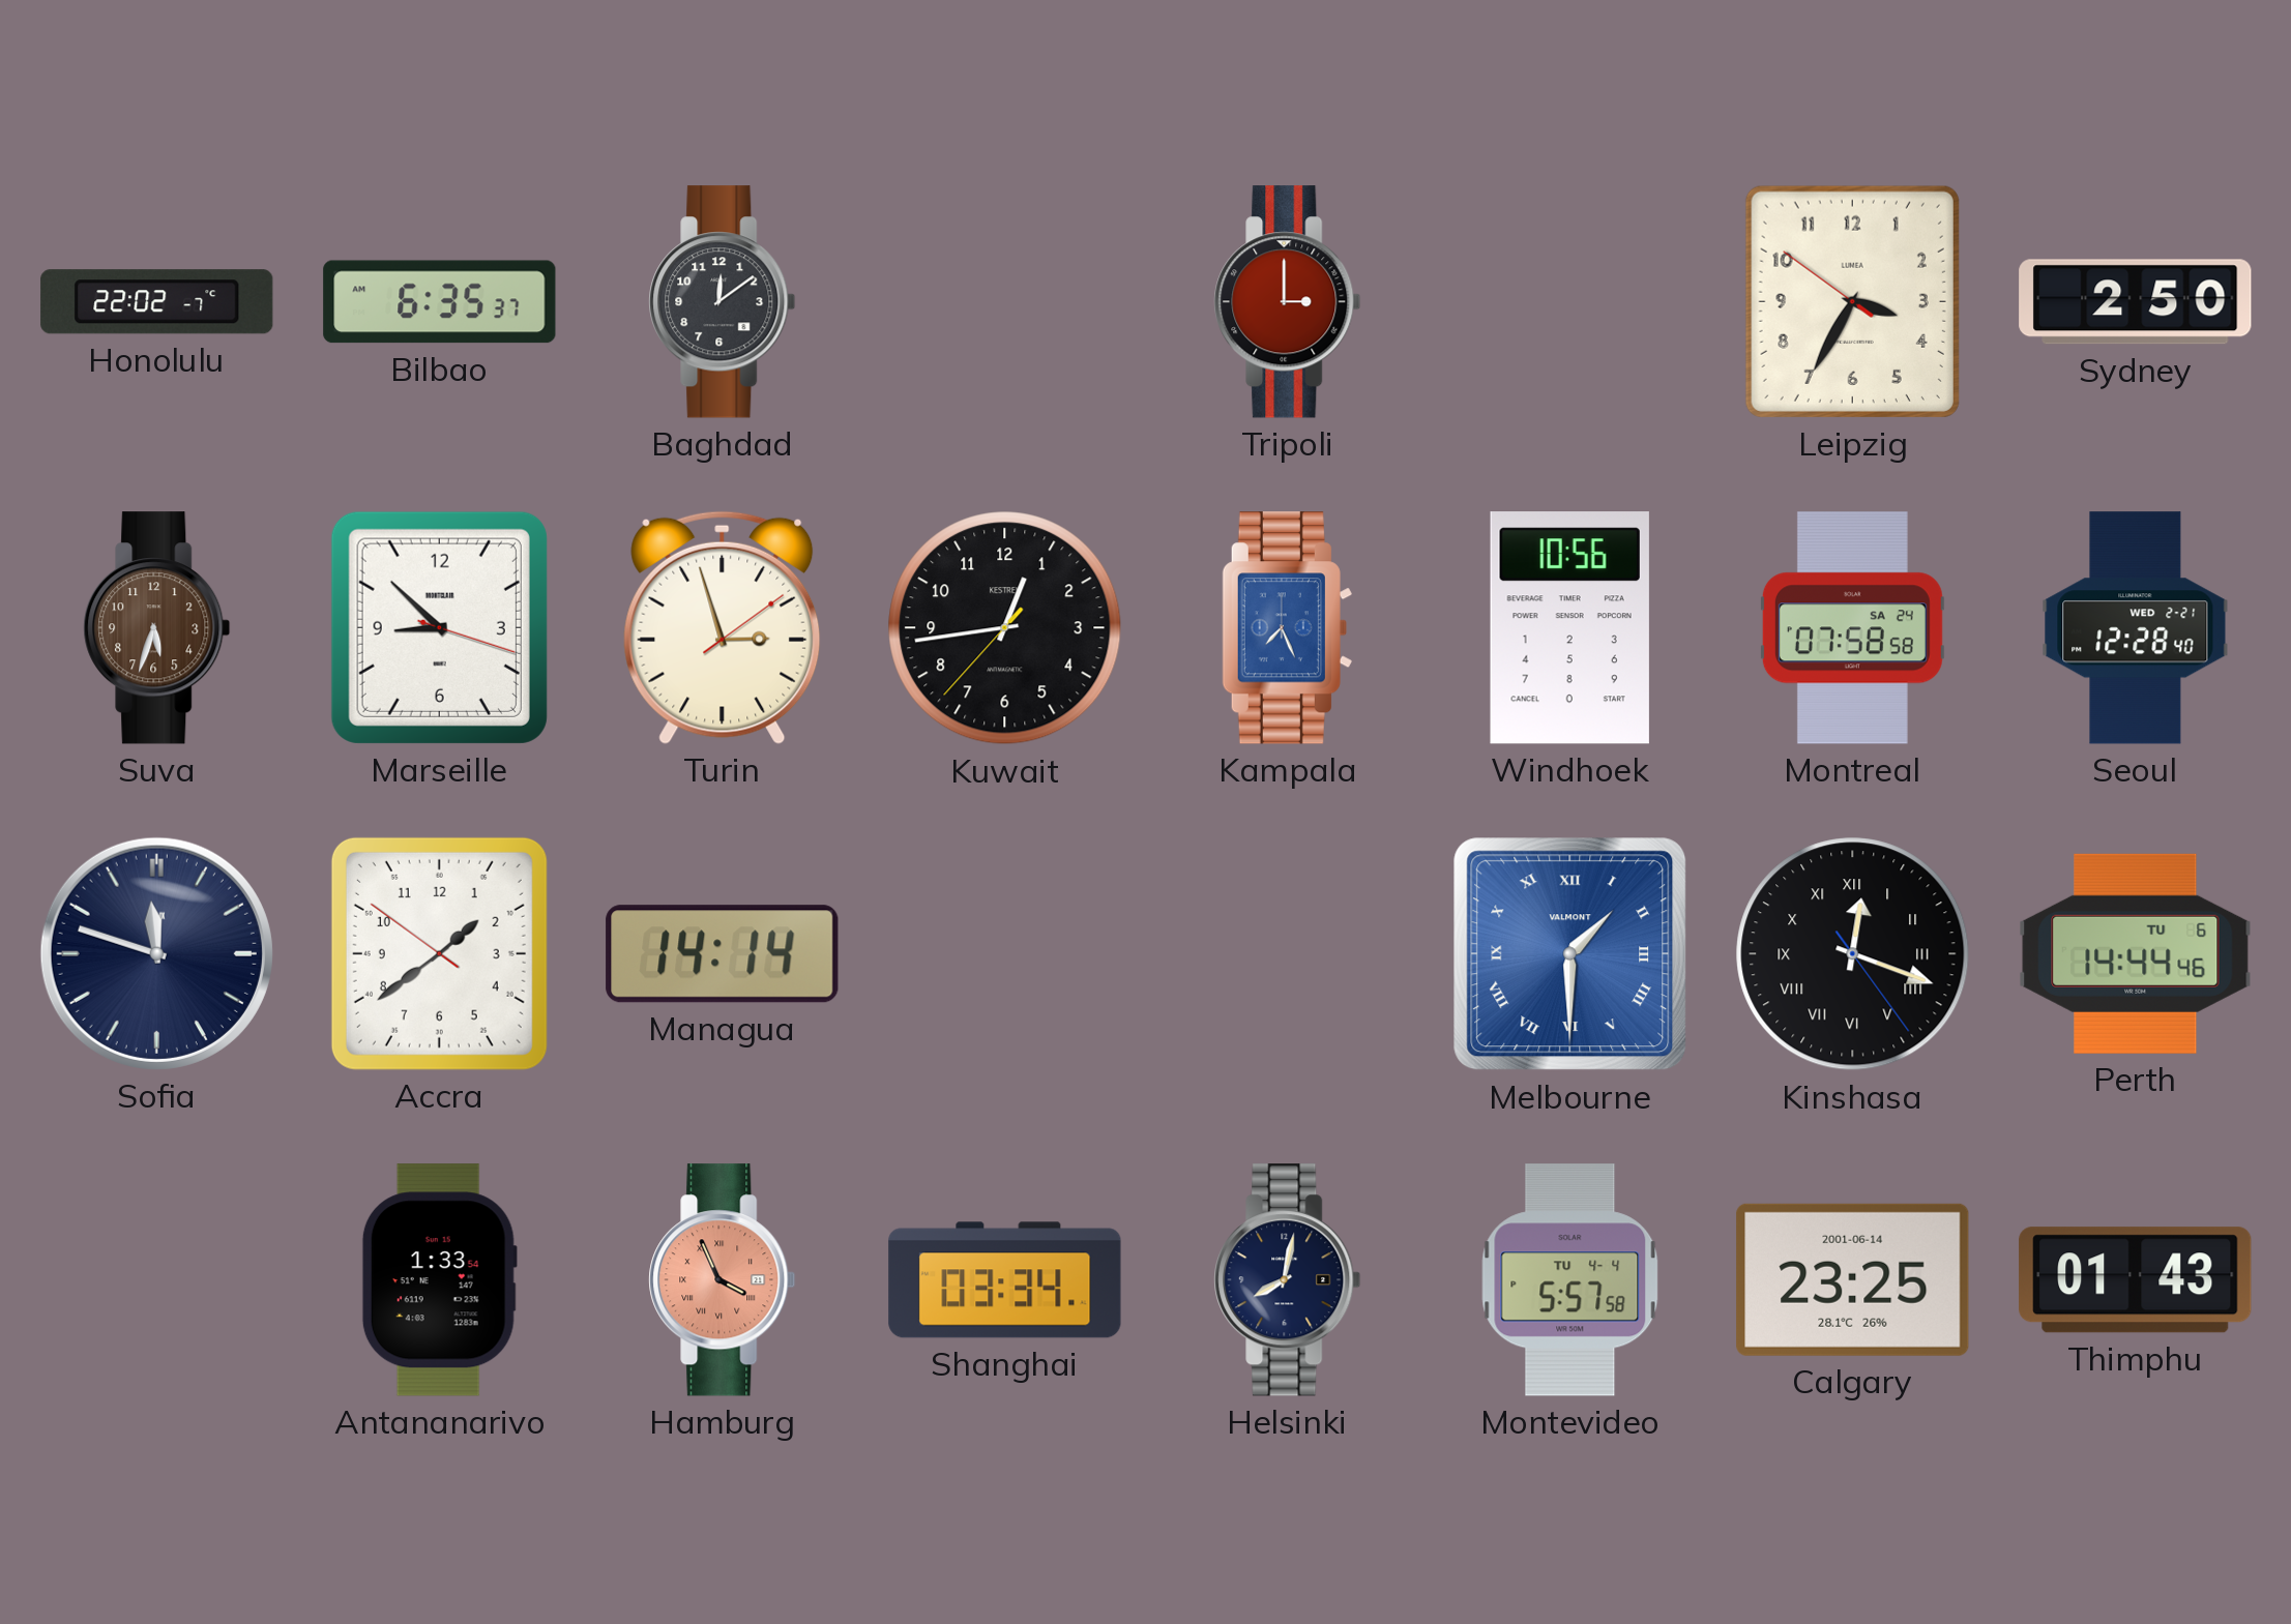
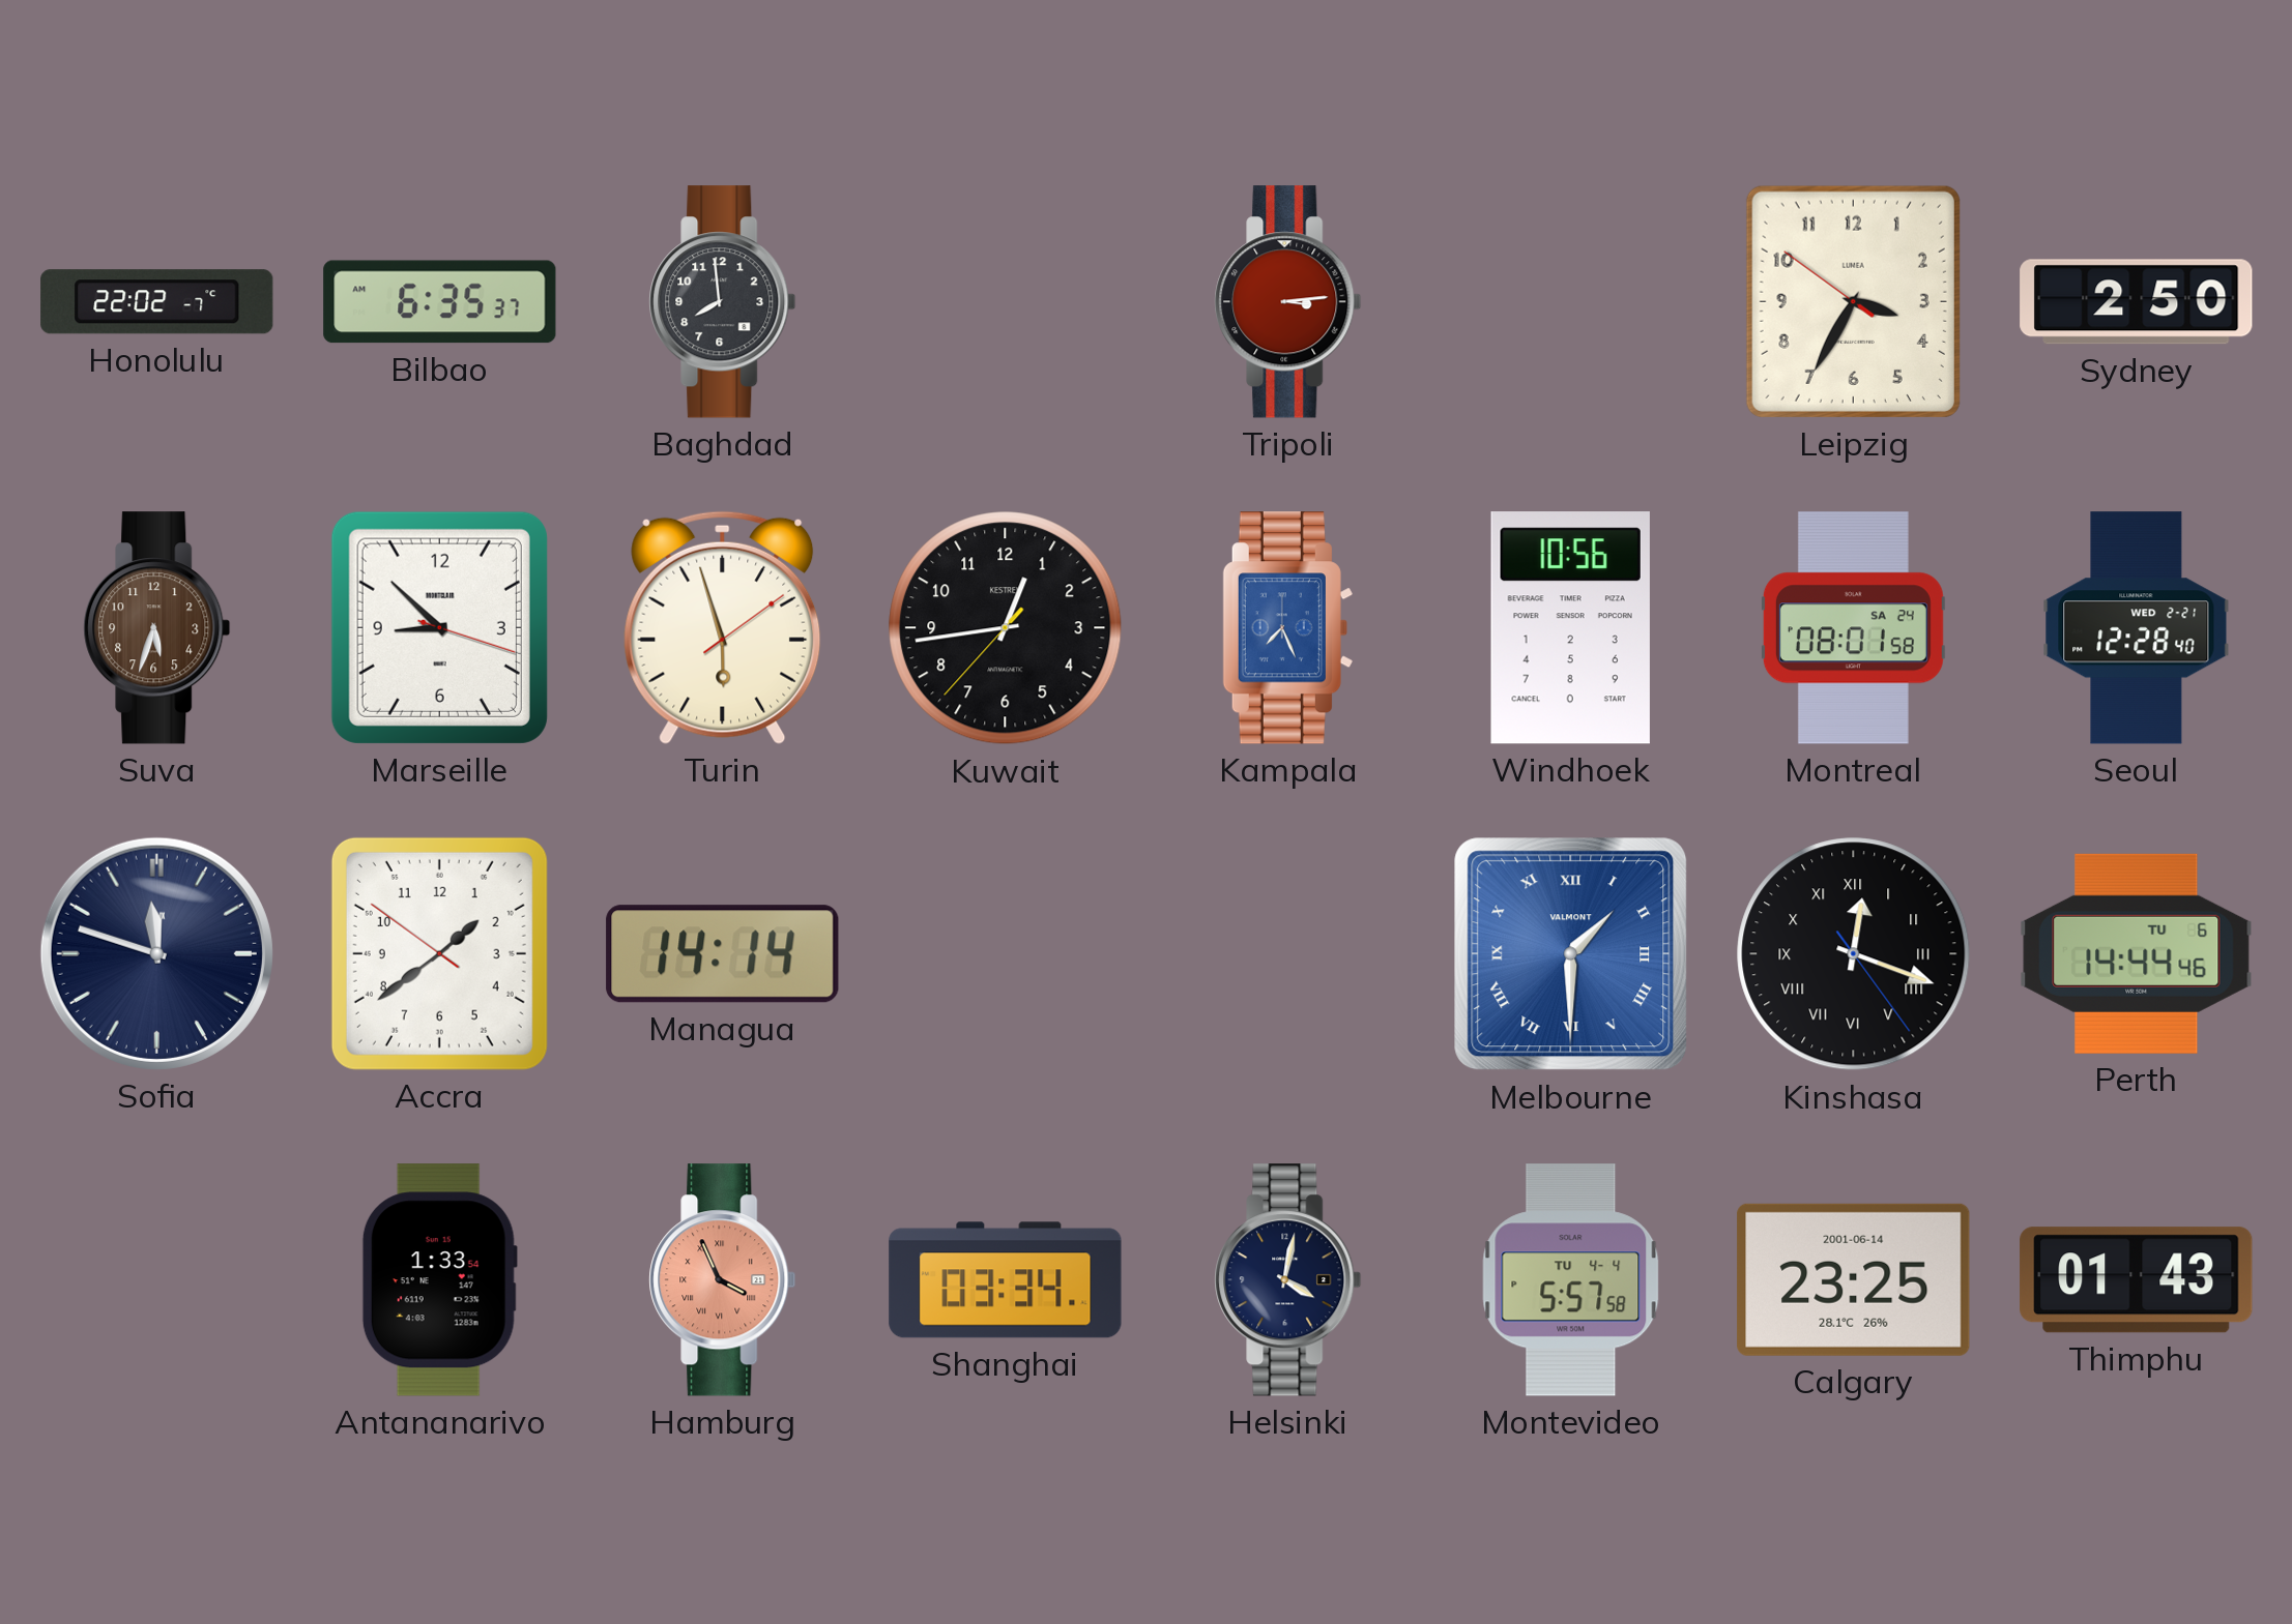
Baghdad: 12:09 -> 7:59 (723, 302)
Tripoli: 3:00 -> 3:14 (1288, 302)
Turin: 2:57 -> 5:57 (723, 627)
Montreal: 07:58 -> 08:01 (1853, 628)
Helsinki: 8:02 -> 4:02 (1288, 1280)
